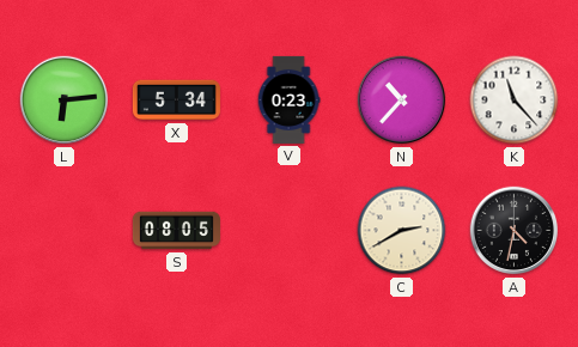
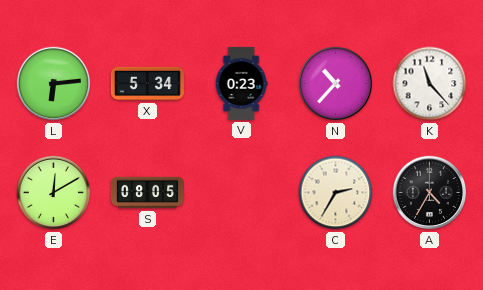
E: none -> 12:10 (54, 193)
C: 2:40 -> 2:35 (336, 193)
A: 4:32 -> 4:35 (430, 193)
